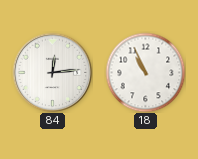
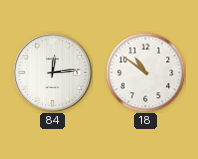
18: 10:56 -> 10:51 (145, 72)
